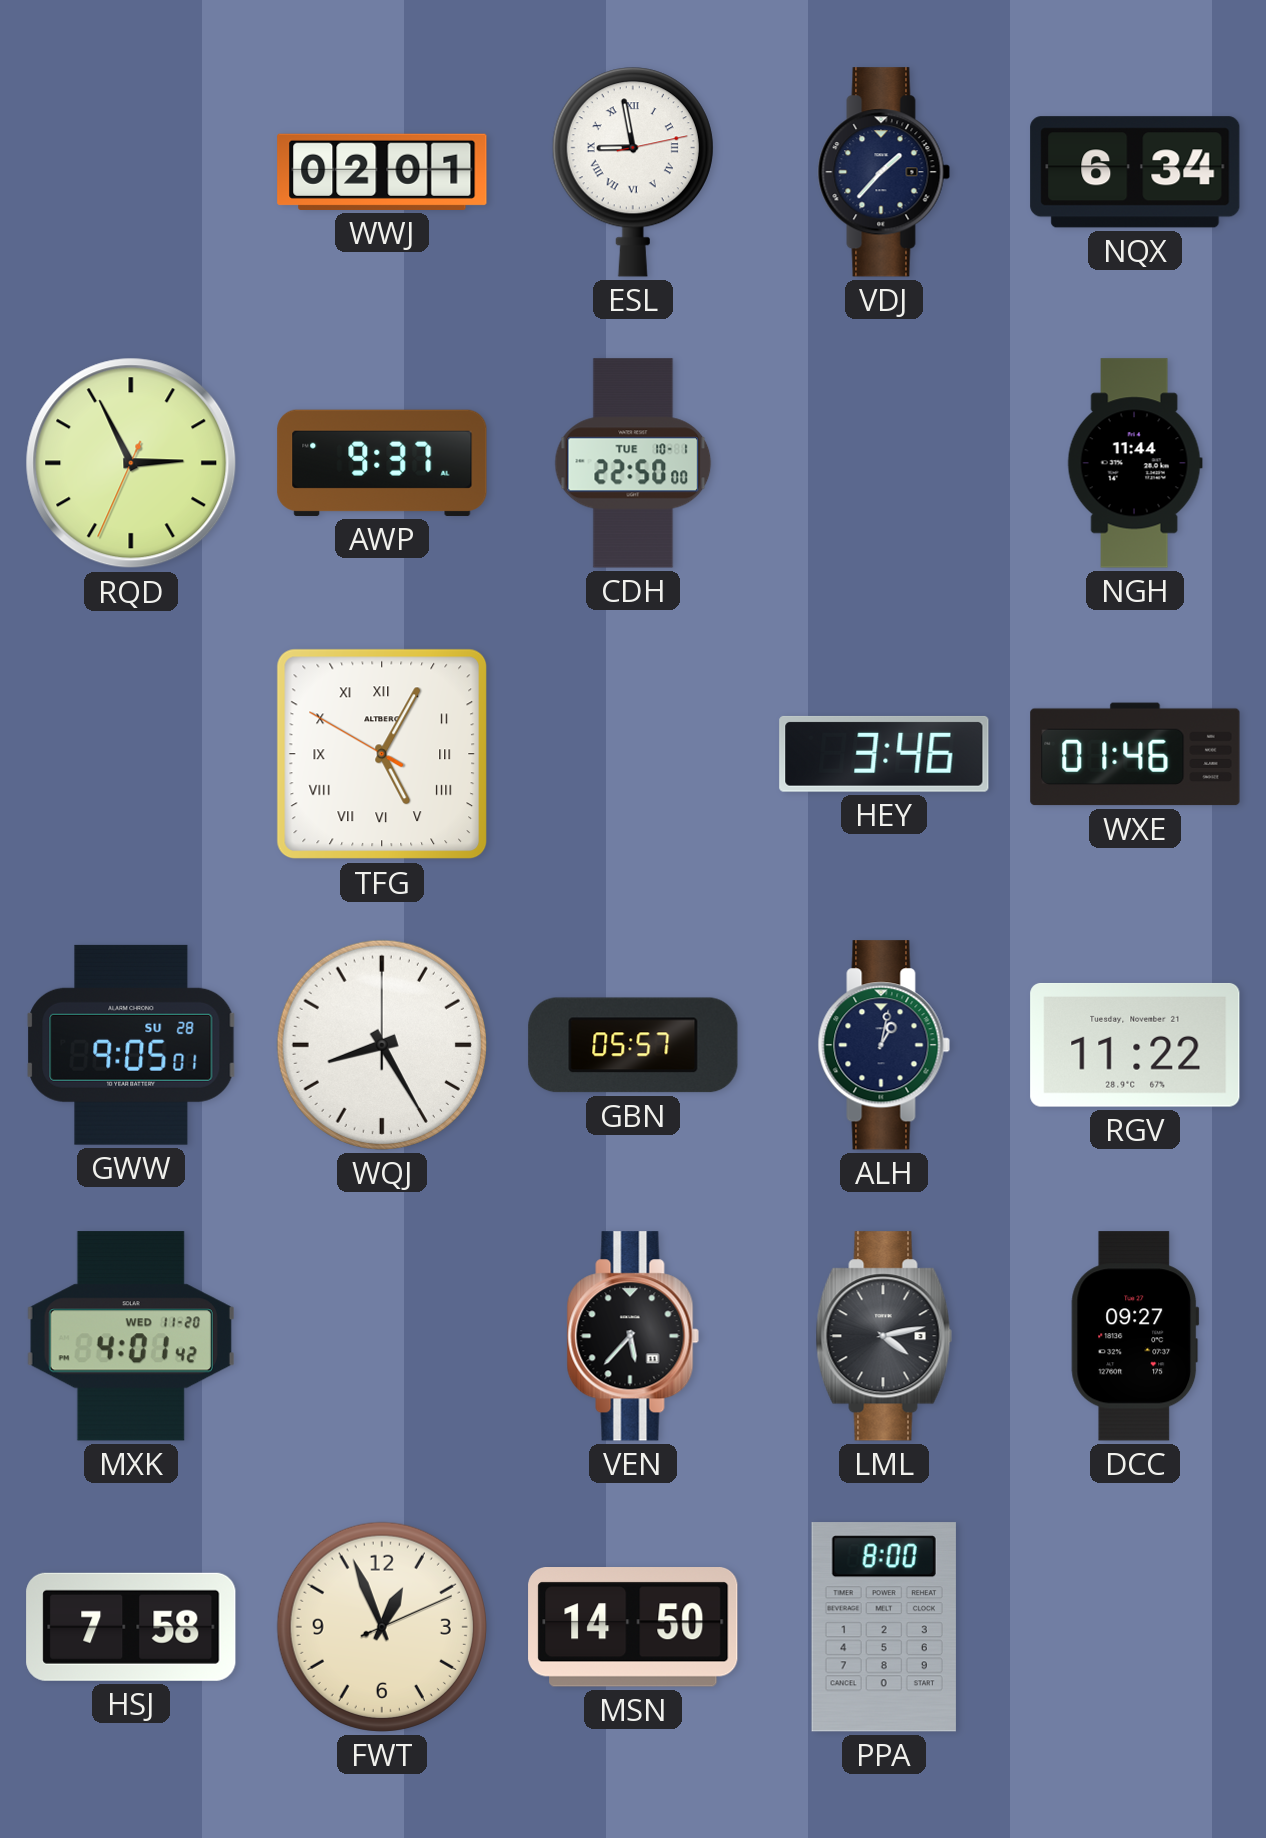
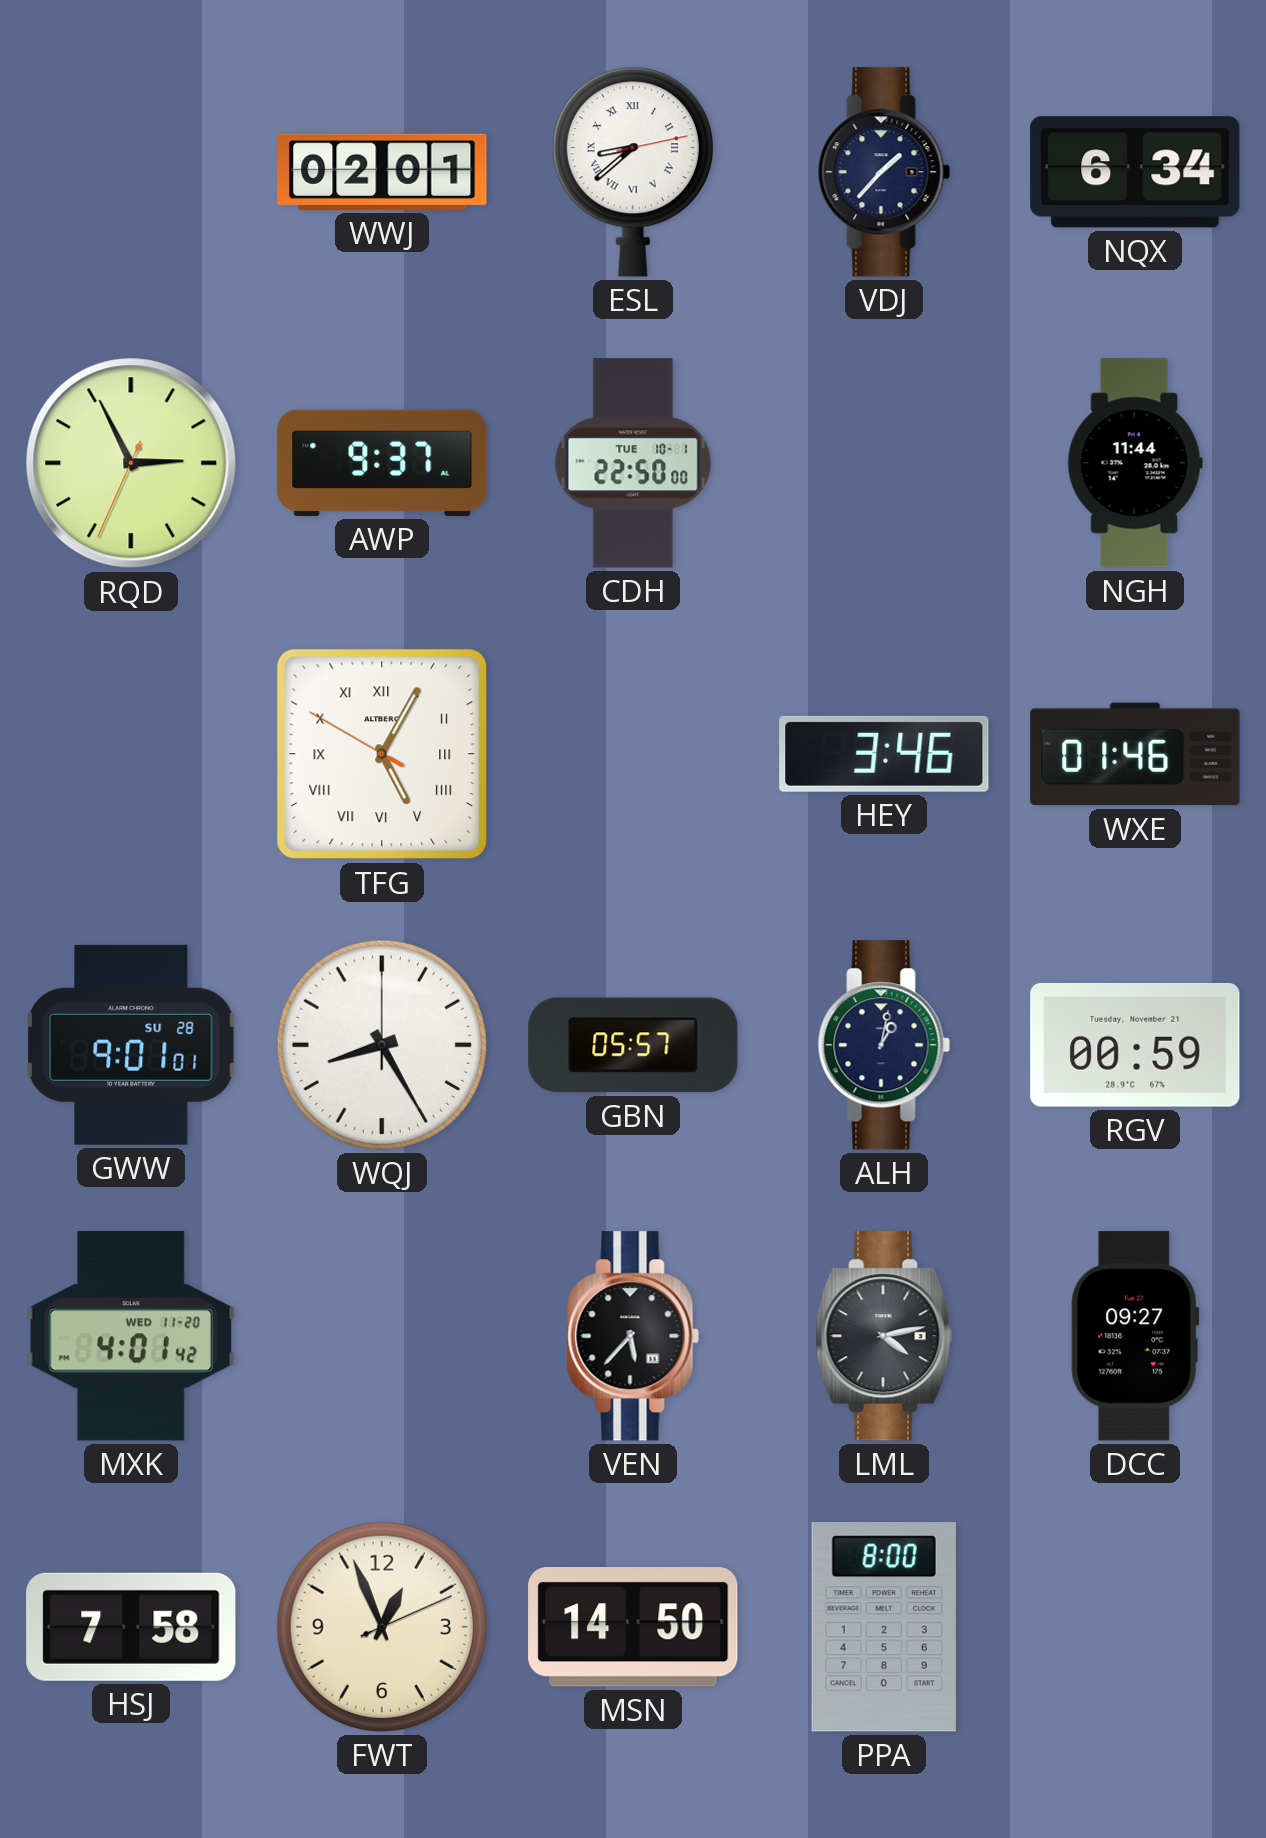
ESL: 8:58 -> 8:38 (633, 172)
GWW: 9:05 -> 9:01 (131, 1045)
RGV: 11:22 -> 00:59 (1135, 1045)
